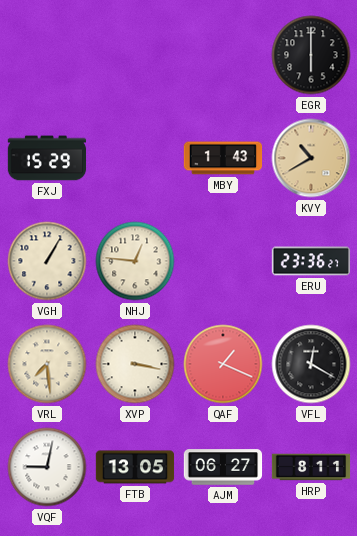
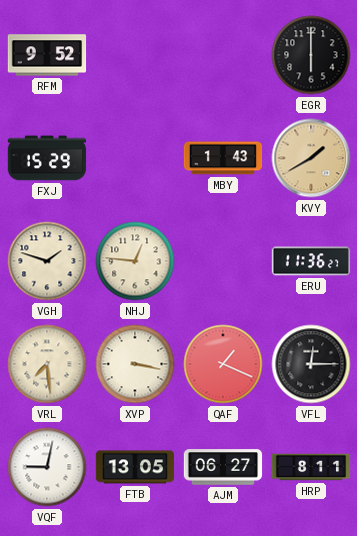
RFM: none -> 9:52 (47, 55)
KVY: 10:40 -> 1:40 (311, 158)
VGH: 1:05 -> 1:48 (47, 261)
ERU: 23:36 -> 11:36 (311, 261)
VFL: 12:20 -> 12:15 (311, 364)
